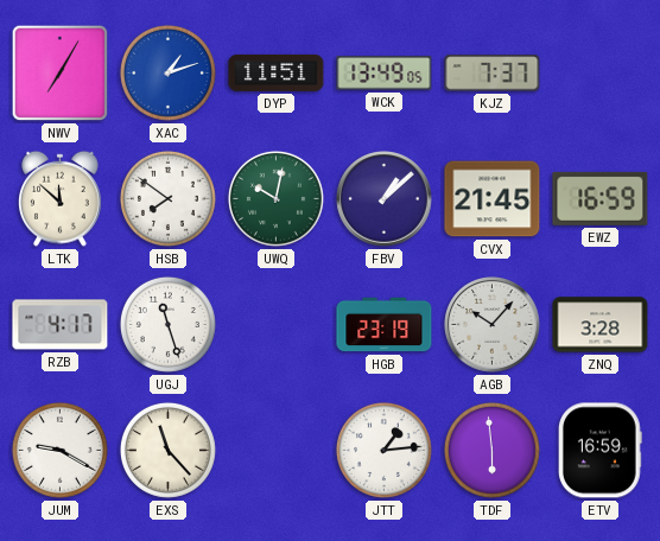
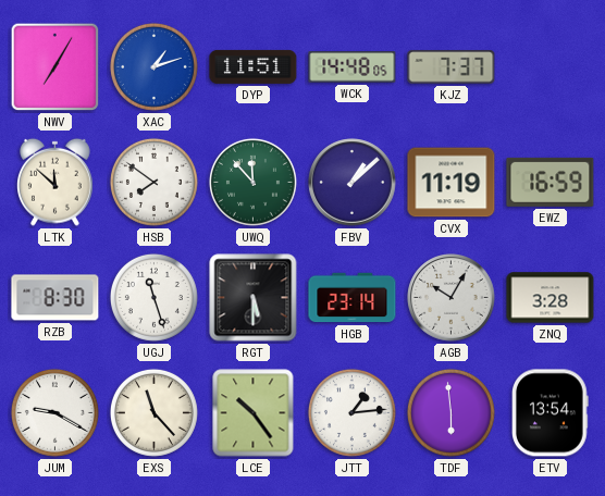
WCK: 13:49 -> 14:48 (353, 67)
UWQ: 10:02 -> 11:53 (252, 182)
CVX: 21:45 -> 11:19 (452, 183)
RZB: 4:17 -> 8:30 (55, 298)
RGT: none -> 5:30 (254, 298)
HGB: 23:19 -> 23:14 (353, 298)
AGB: 10:07 -> 10:05 (452, 298)
LCE: none -> 10:24 (254, 413)
ETV: 16:59 -> 13:54 (551, 413)
